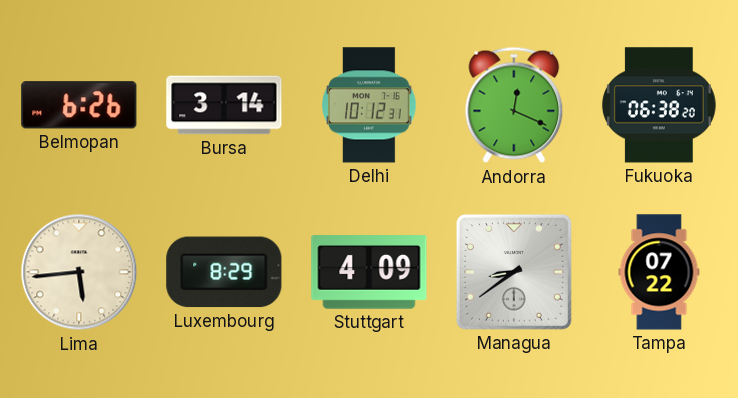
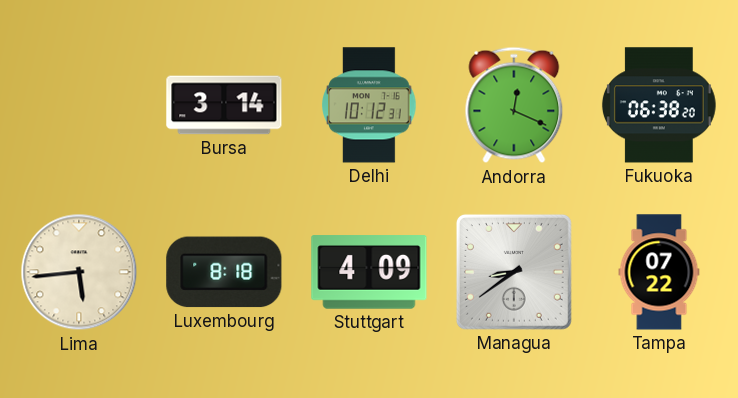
Belmopan: 6:26 -> none (79, 105)
Luxembourg: 8:29 -> 8:18 (224, 272)
